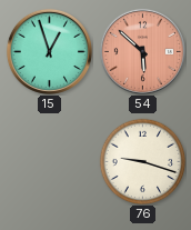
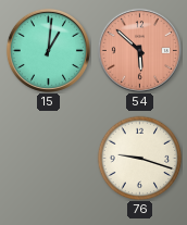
15: 12:57 -> 1:01 (48, 50)
